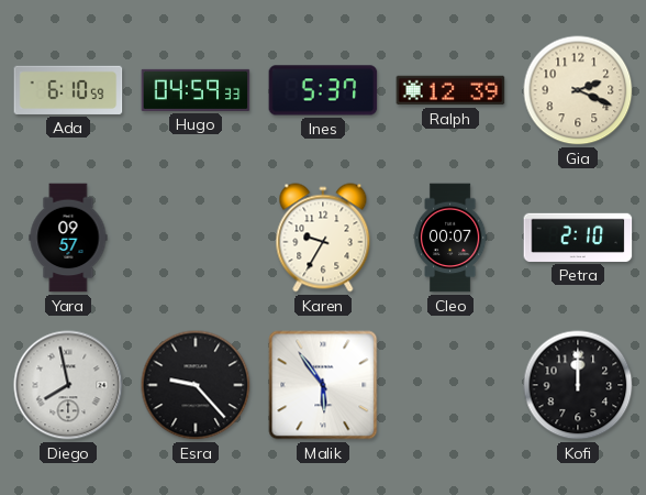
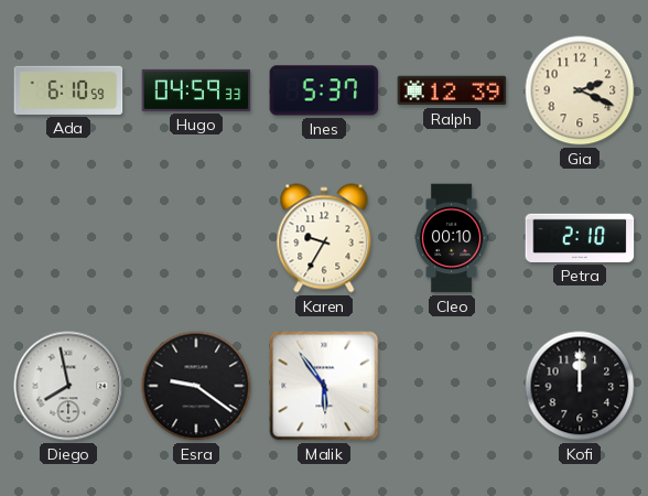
Yara: 09:57 -> none (68, 238)
Cleo: 00:07 -> 00:10 (452, 238)
Esra: 9:23 -> 9:21 (196, 386)
